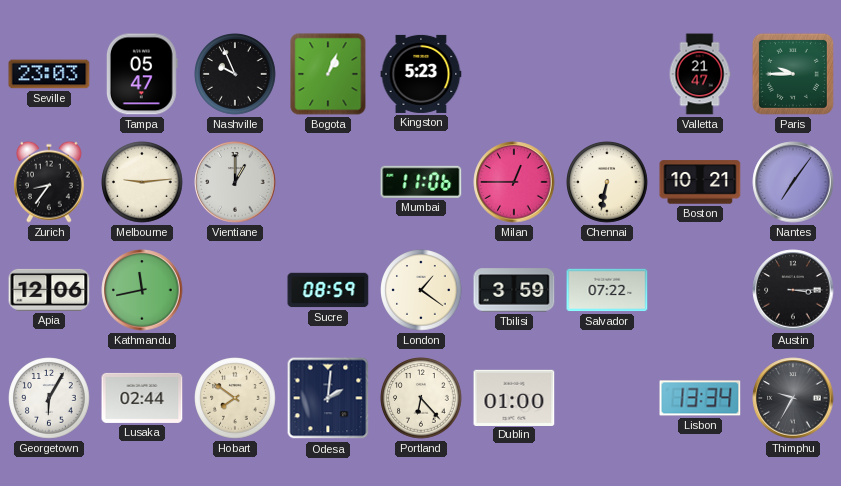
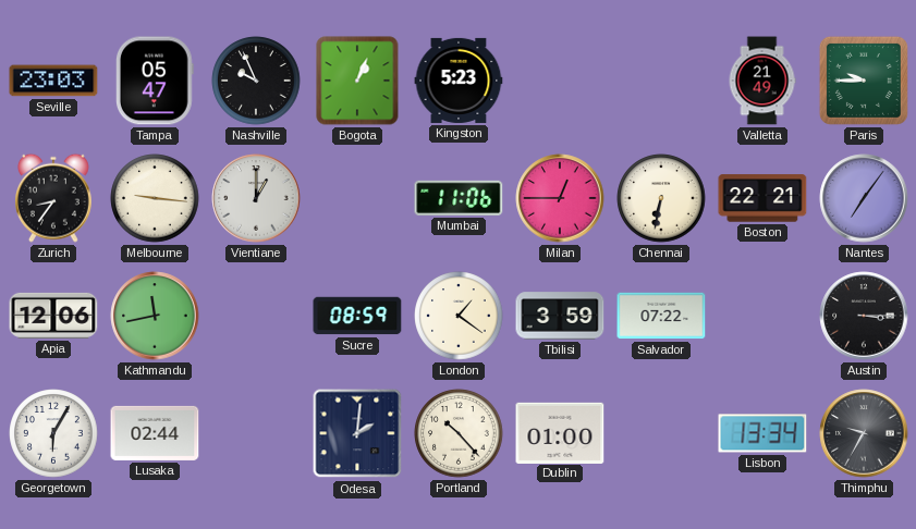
Valletta: 21:47 -> 21:49 (762, 81)
Melbourne: 9:14 -> 9:16 (155, 198)
Boston: 10:21 -> 22:21 (762, 198)
Hobart: 7:51 -> none (235, 398)
Portland: 6:23 -> 10:23 (459, 433)
